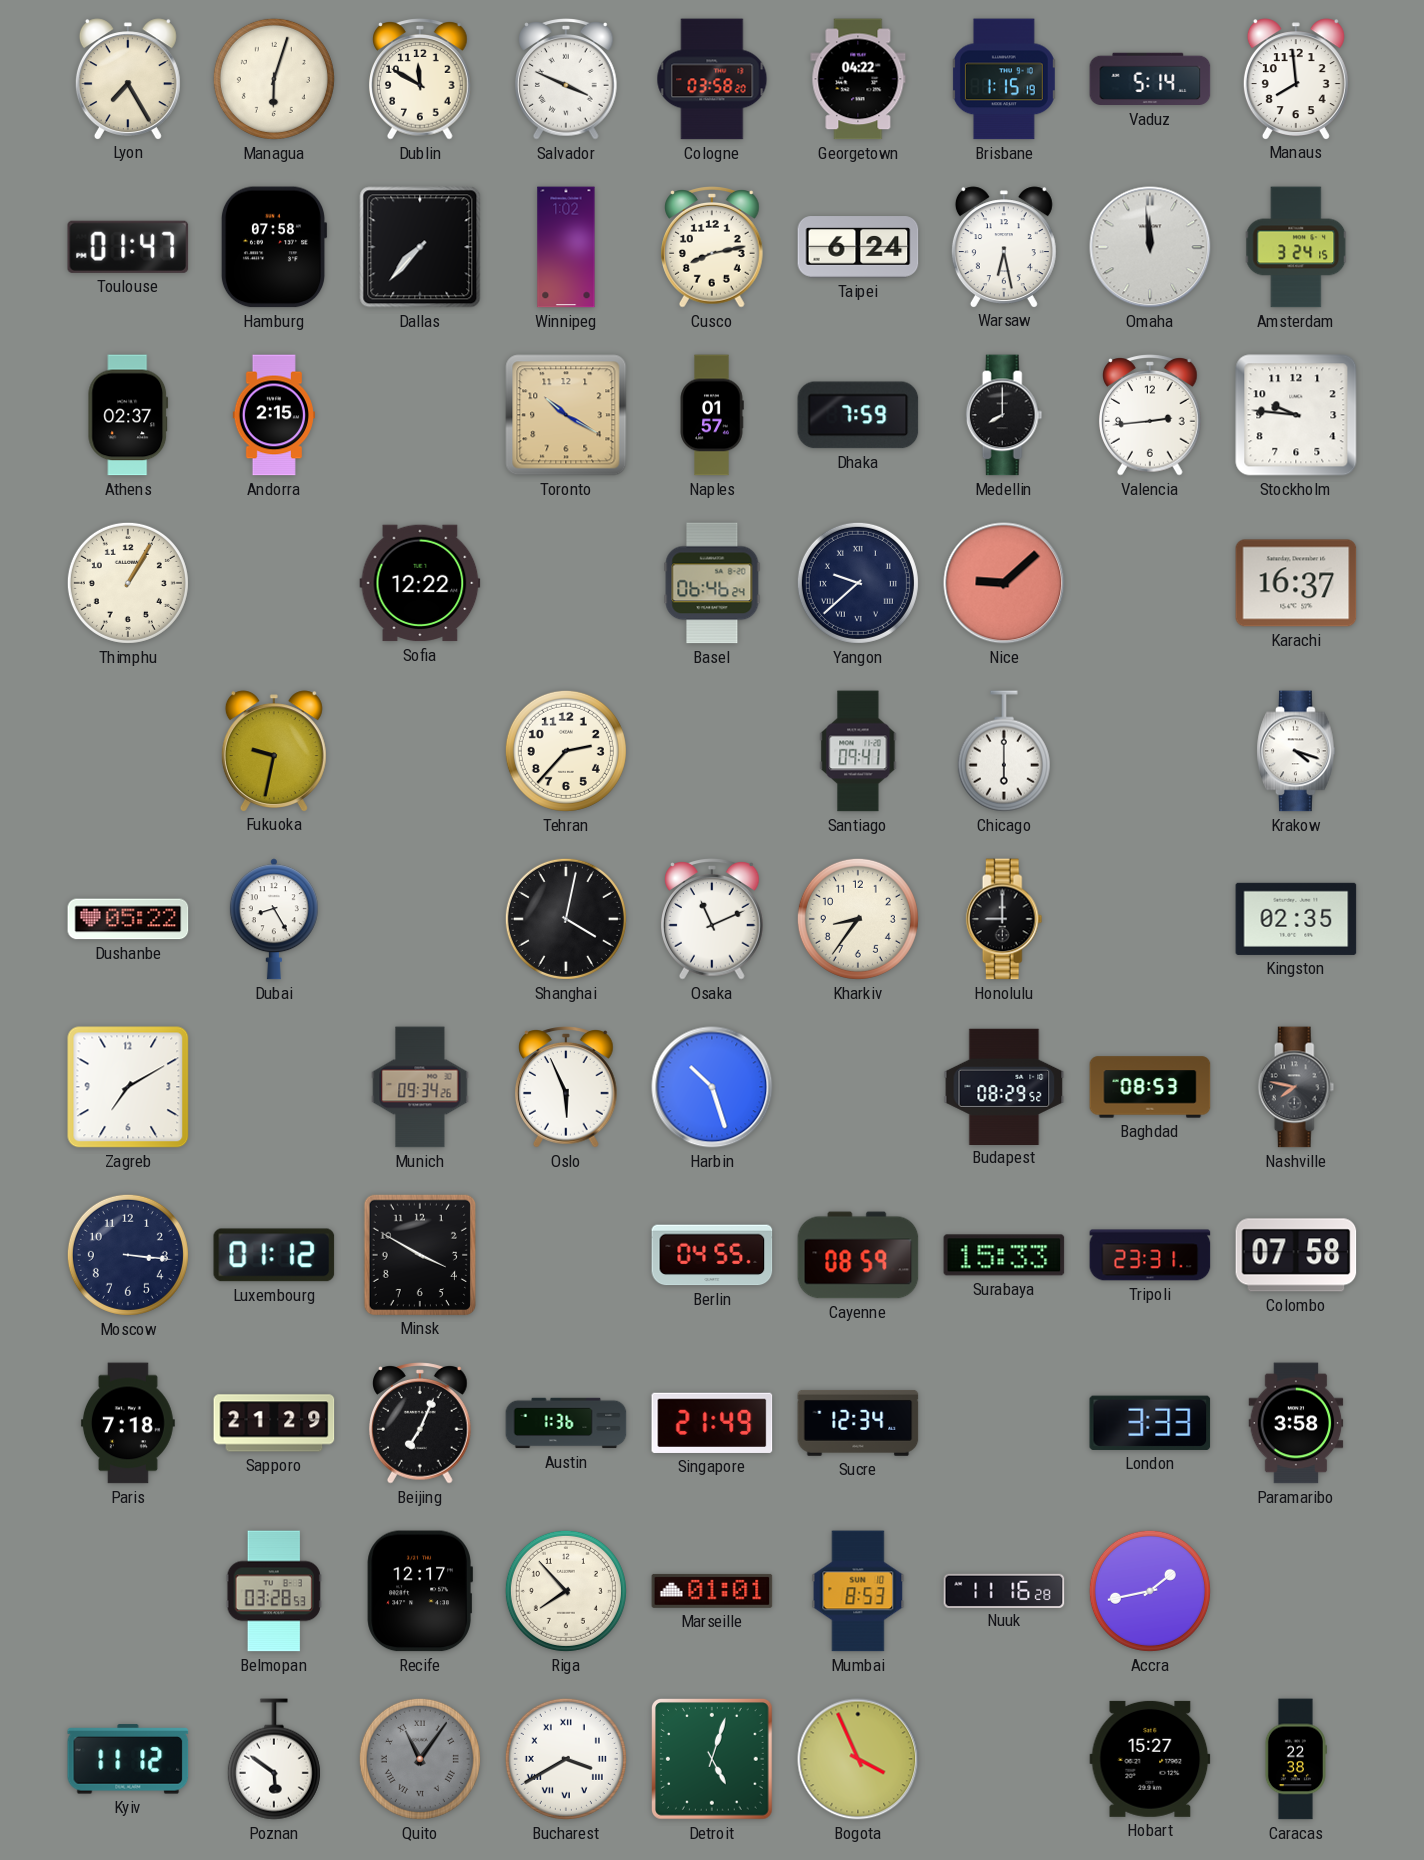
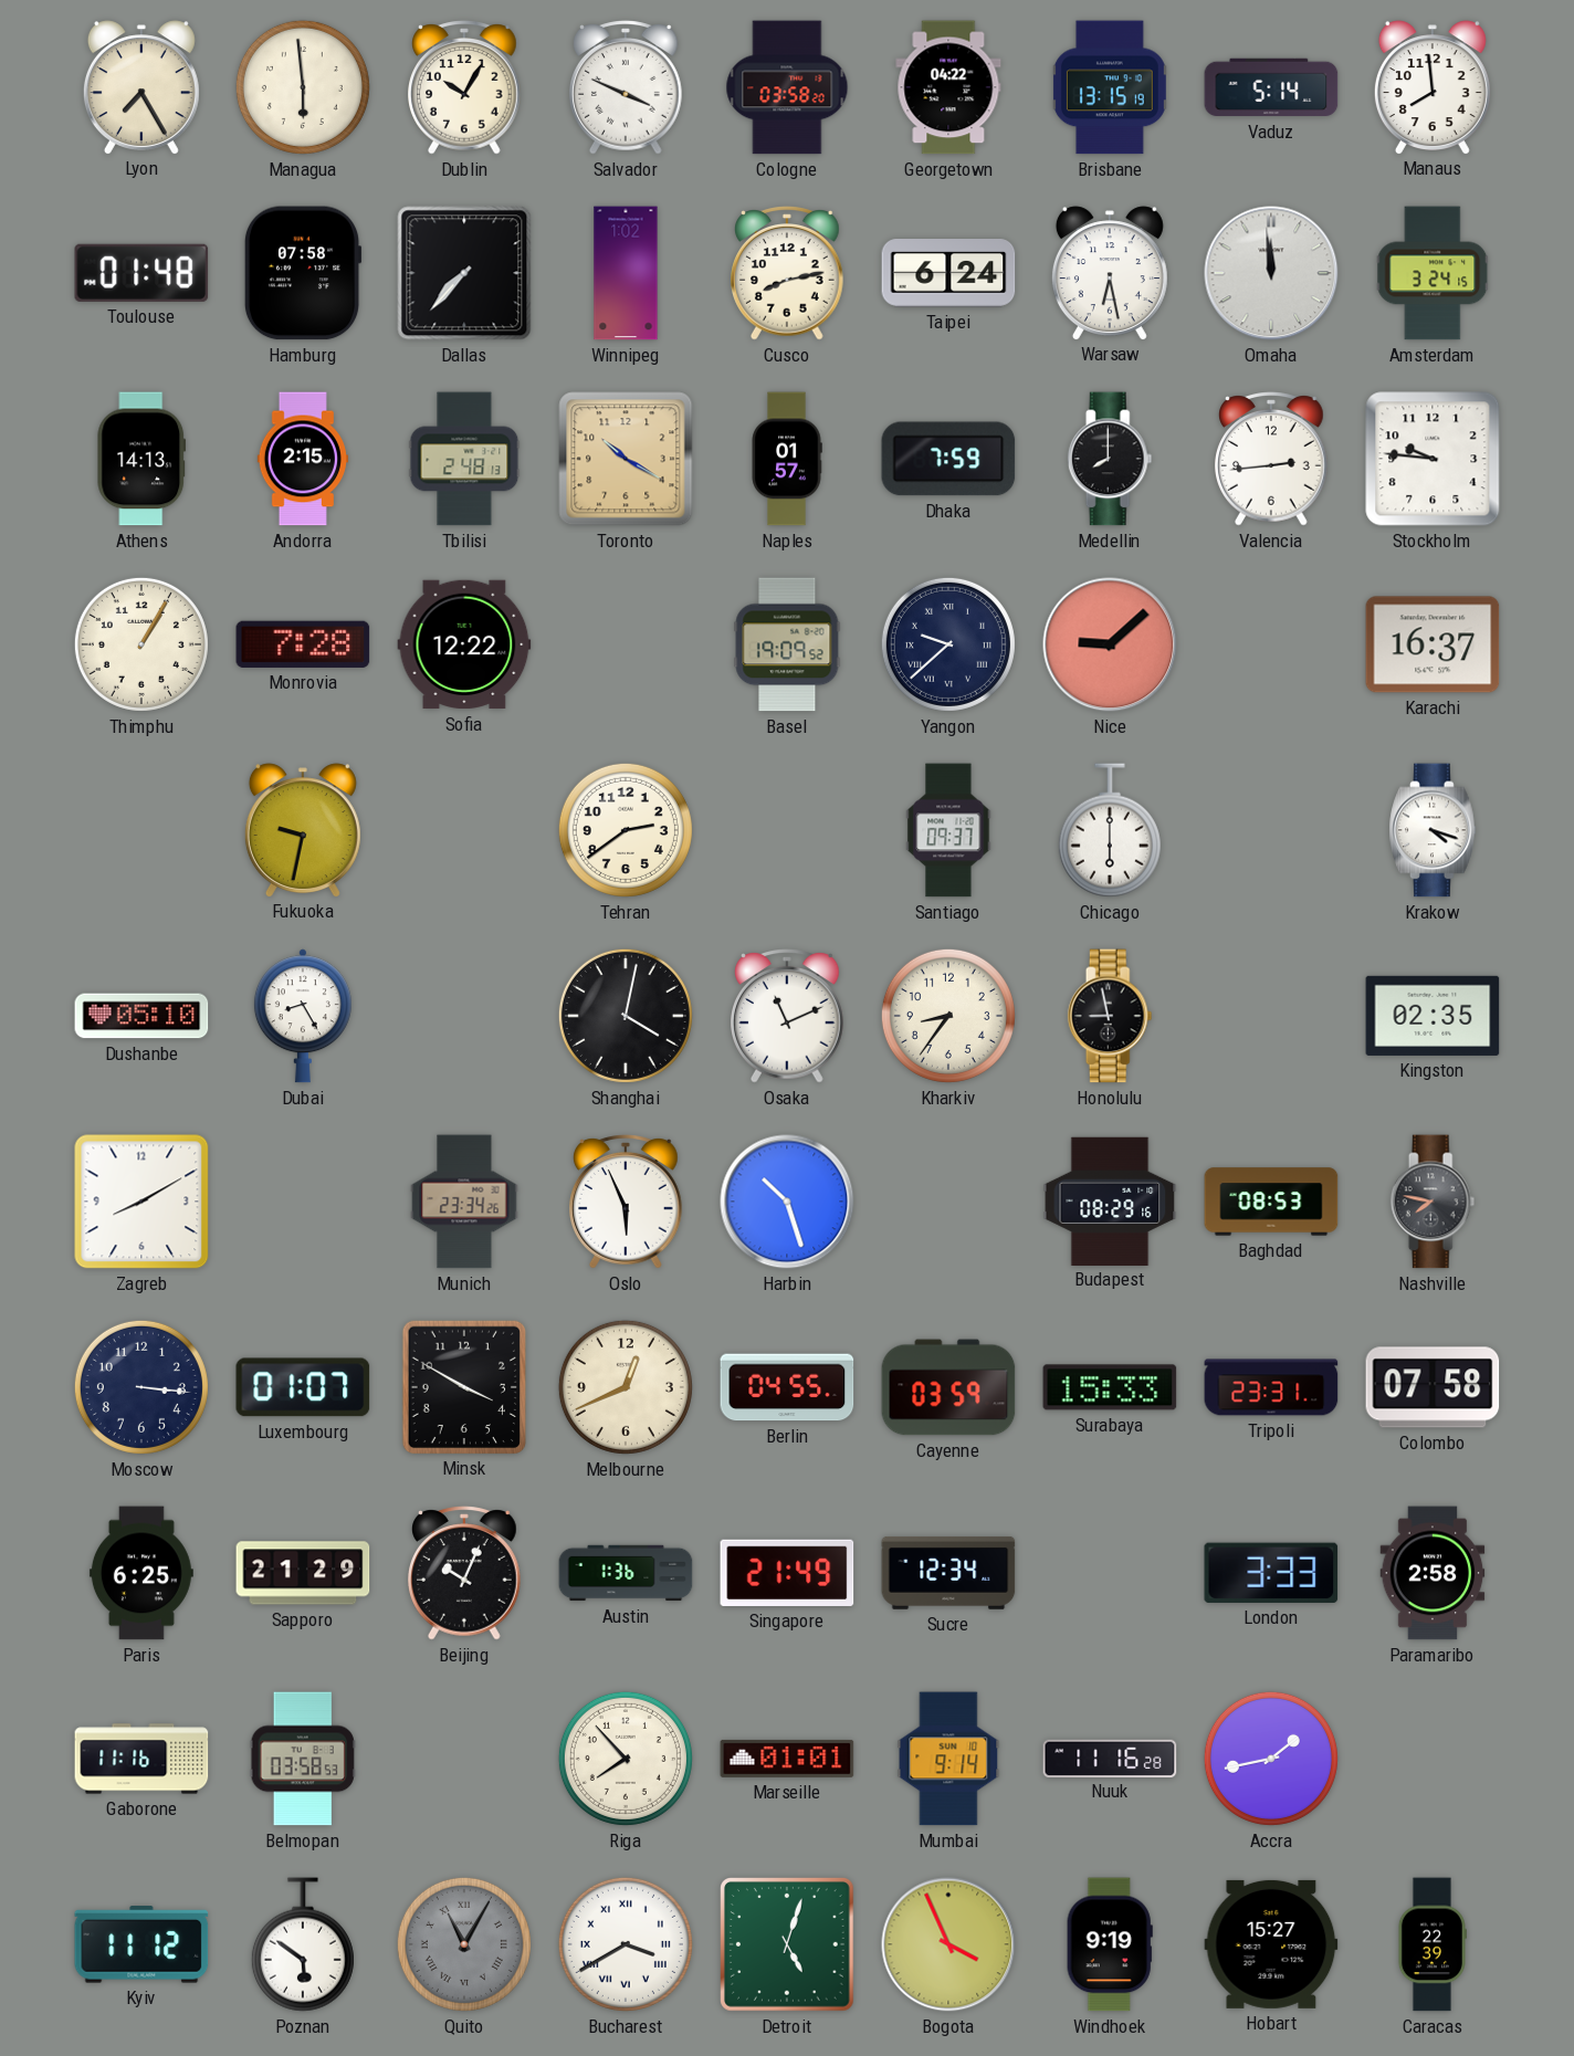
Managua: 6:03 -> 5:59 (303, 87)
Dublin: 11:50 -> 10:05 (465, 87)
Brisbane: 1:15 -> 13:15 (1110, 87)
Toulouse: 01:47 -> 01:48 (141, 273)
Athens: 02:37 -> 14:13 (141, 459)
Tbilisi: none -> 2:48 (464, 459)
Monrovia: none -> 7:28 (303, 644)
Basel: 06:46 -> 19:09 (787, 644)
Tehran: 2:37 -> 2:39 (626, 830)
Santiago: 09:41 -> 09:37 (948, 830)
Dushanbe: 05:22 -> 05:10 (141, 1016)
Honolulu: 9:00 -> 8:58 (1110, 1016)
Zagreb: 7:10 -> 8:10 (141, 1202)
Munich: 09:34 -> 23:34 (464, 1202)
Budapest: 08:29:52 -> 08:29:16 (1110, 1200)
Luxembourg: 01:12 -> 01:07 (303, 1387)
Melbourne: none -> 12:41 (626, 1387)
Cayenne: 08:59 -> 03:59 (948, 1387)
Paris: 7:18 -> 6:25 (141, 1573)
Beijing: 7:04 -> 10:04 (465, 1573)
Paramaribo: 3:58 -> 2:58 (1433, 1573)
Gaborone: none -> 11:16 (141, 1759)
Belmopan: 03:28 -> 03:58 (303, 1759)
Recife: 12:17 -> none (420, 1591)
Mumbai: 8:53 -> 9:14 (948, 1759)
Quito: 11:06 -> 11:05 (464, 1944)
Windhoek: none -> 9:19 (1110, 1944)
Caracas: 22:38 -> 22:39 (1431, 1944)
